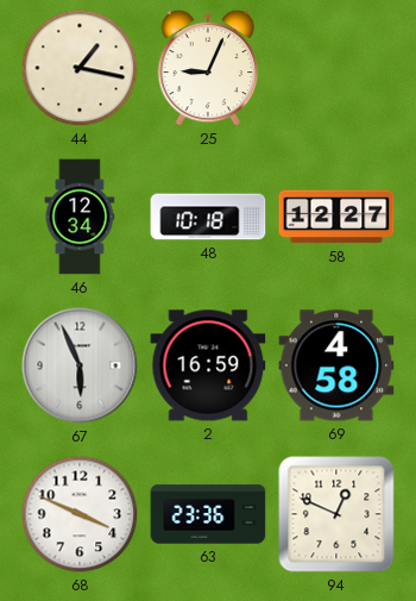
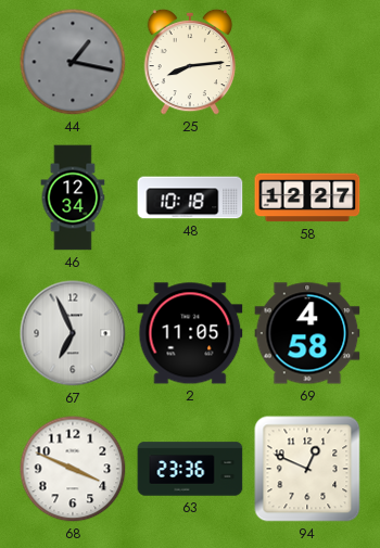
44 dial: cream -> grey (73, 62)
25: 9:04 -> 8:14 (190, 62)
67: 5:56 -> 6:56 (73, 333)
2: 16:59 -> 11:05 (190, 333)
